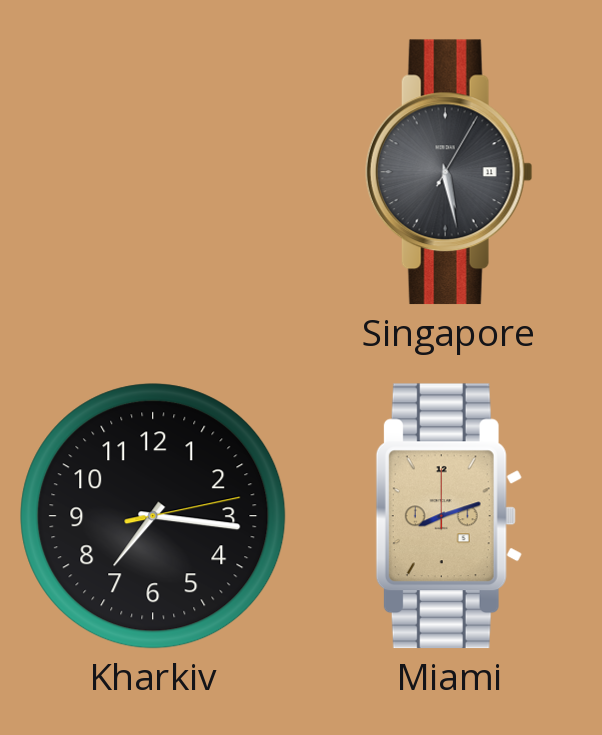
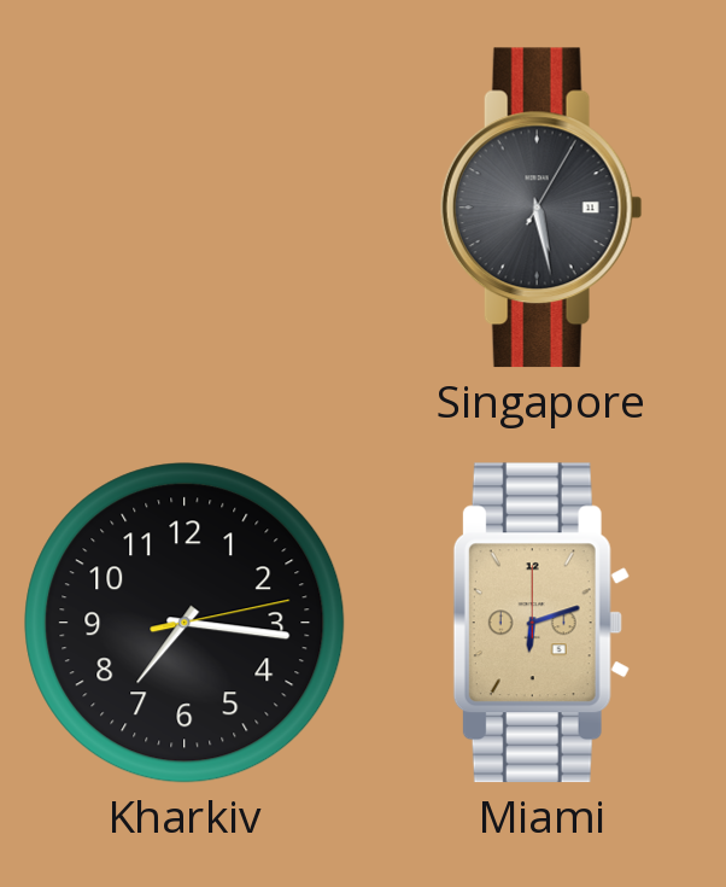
Miami: 8:12 -> 6:12 (541, 623)
